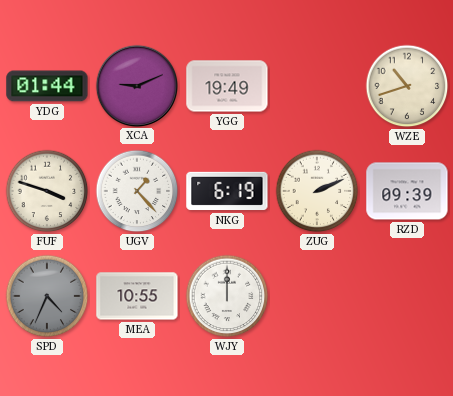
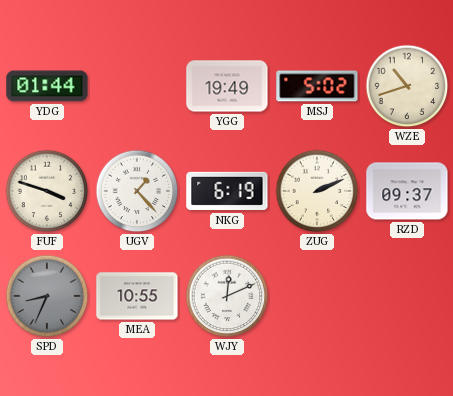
XCA: 9:11 -> none (136, 85)
MSJ: none -> 5:02 (317, 86)
RZD: 09:39 -> 09:37 (407, 191)
SPD: 4:34 -> 8:34 (47, 296)
WJY: 12:00 -> 12:11 (227, 296)
